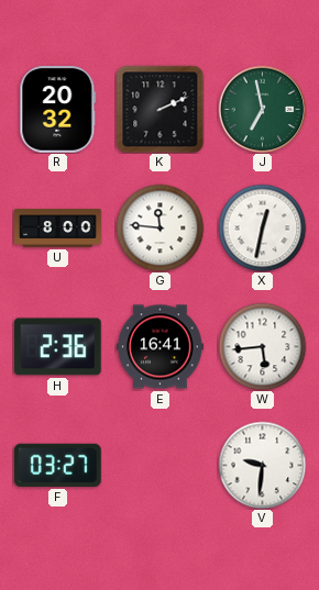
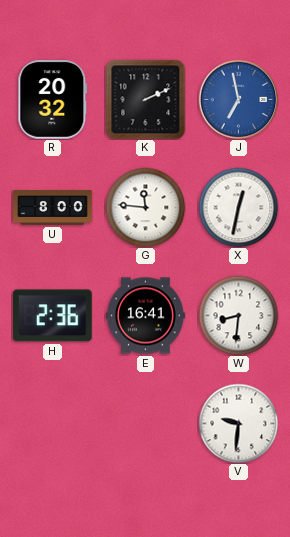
J dial: green -> blue (238, 99)
W: 5:44 -> 8:31 (238, 315)
F: 03:27 -> none (57, 465)
